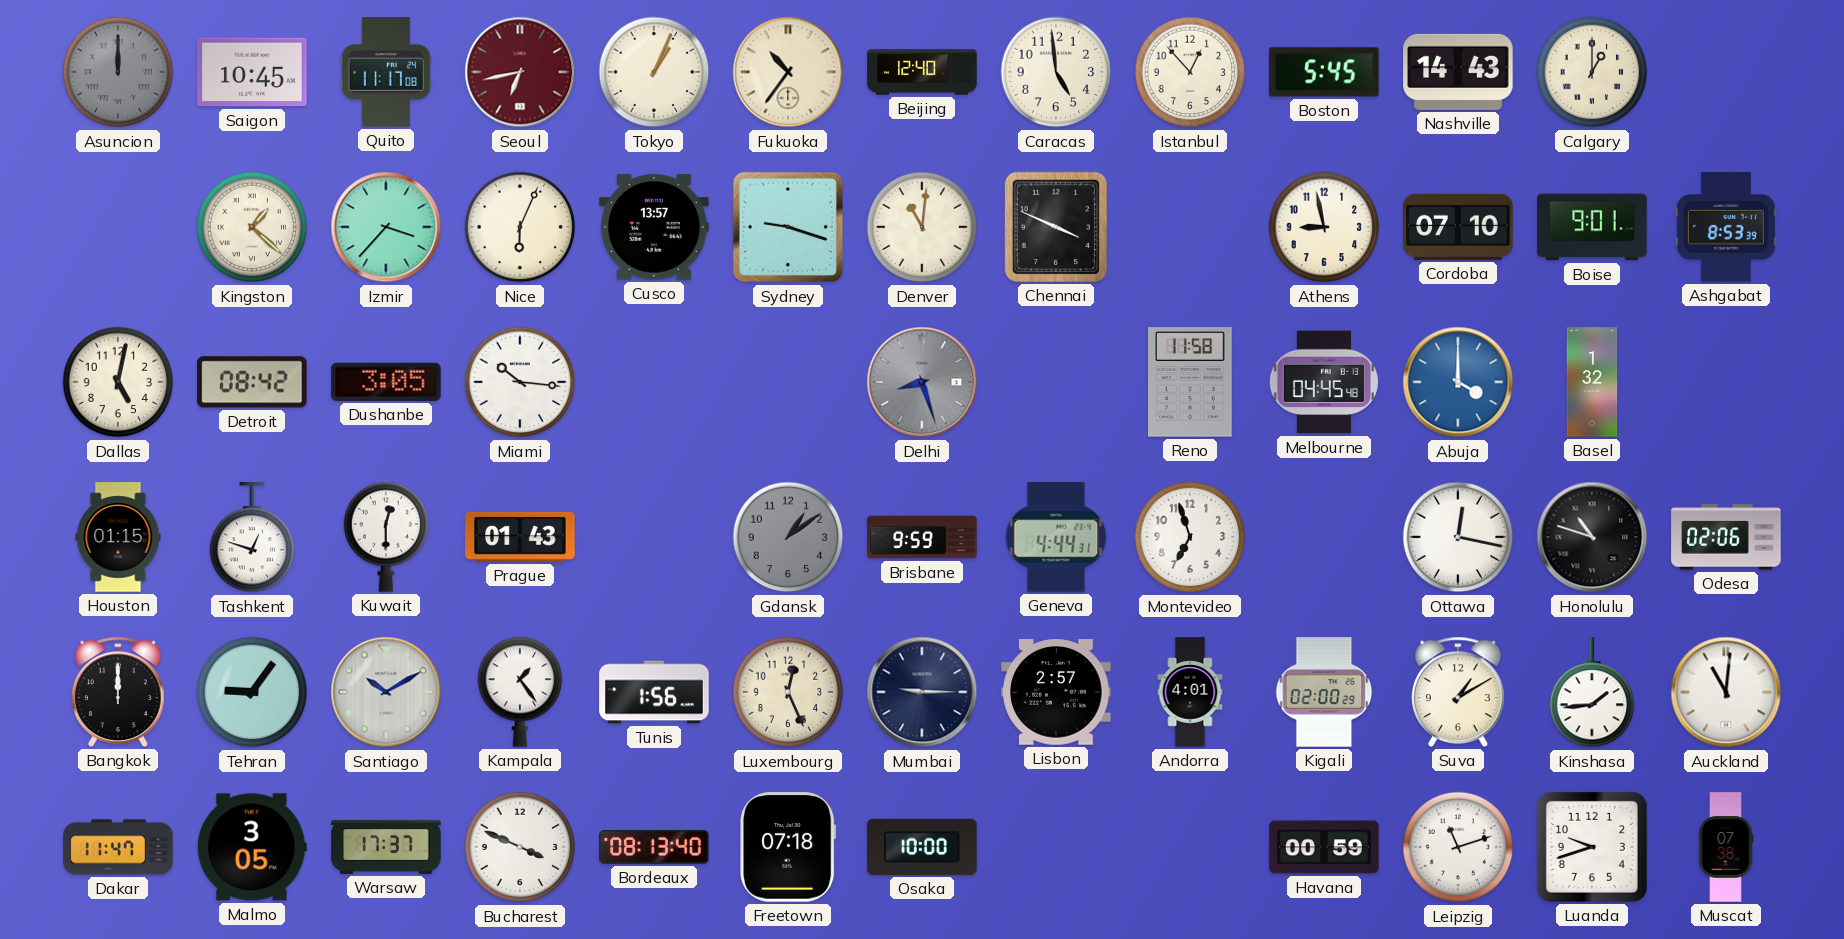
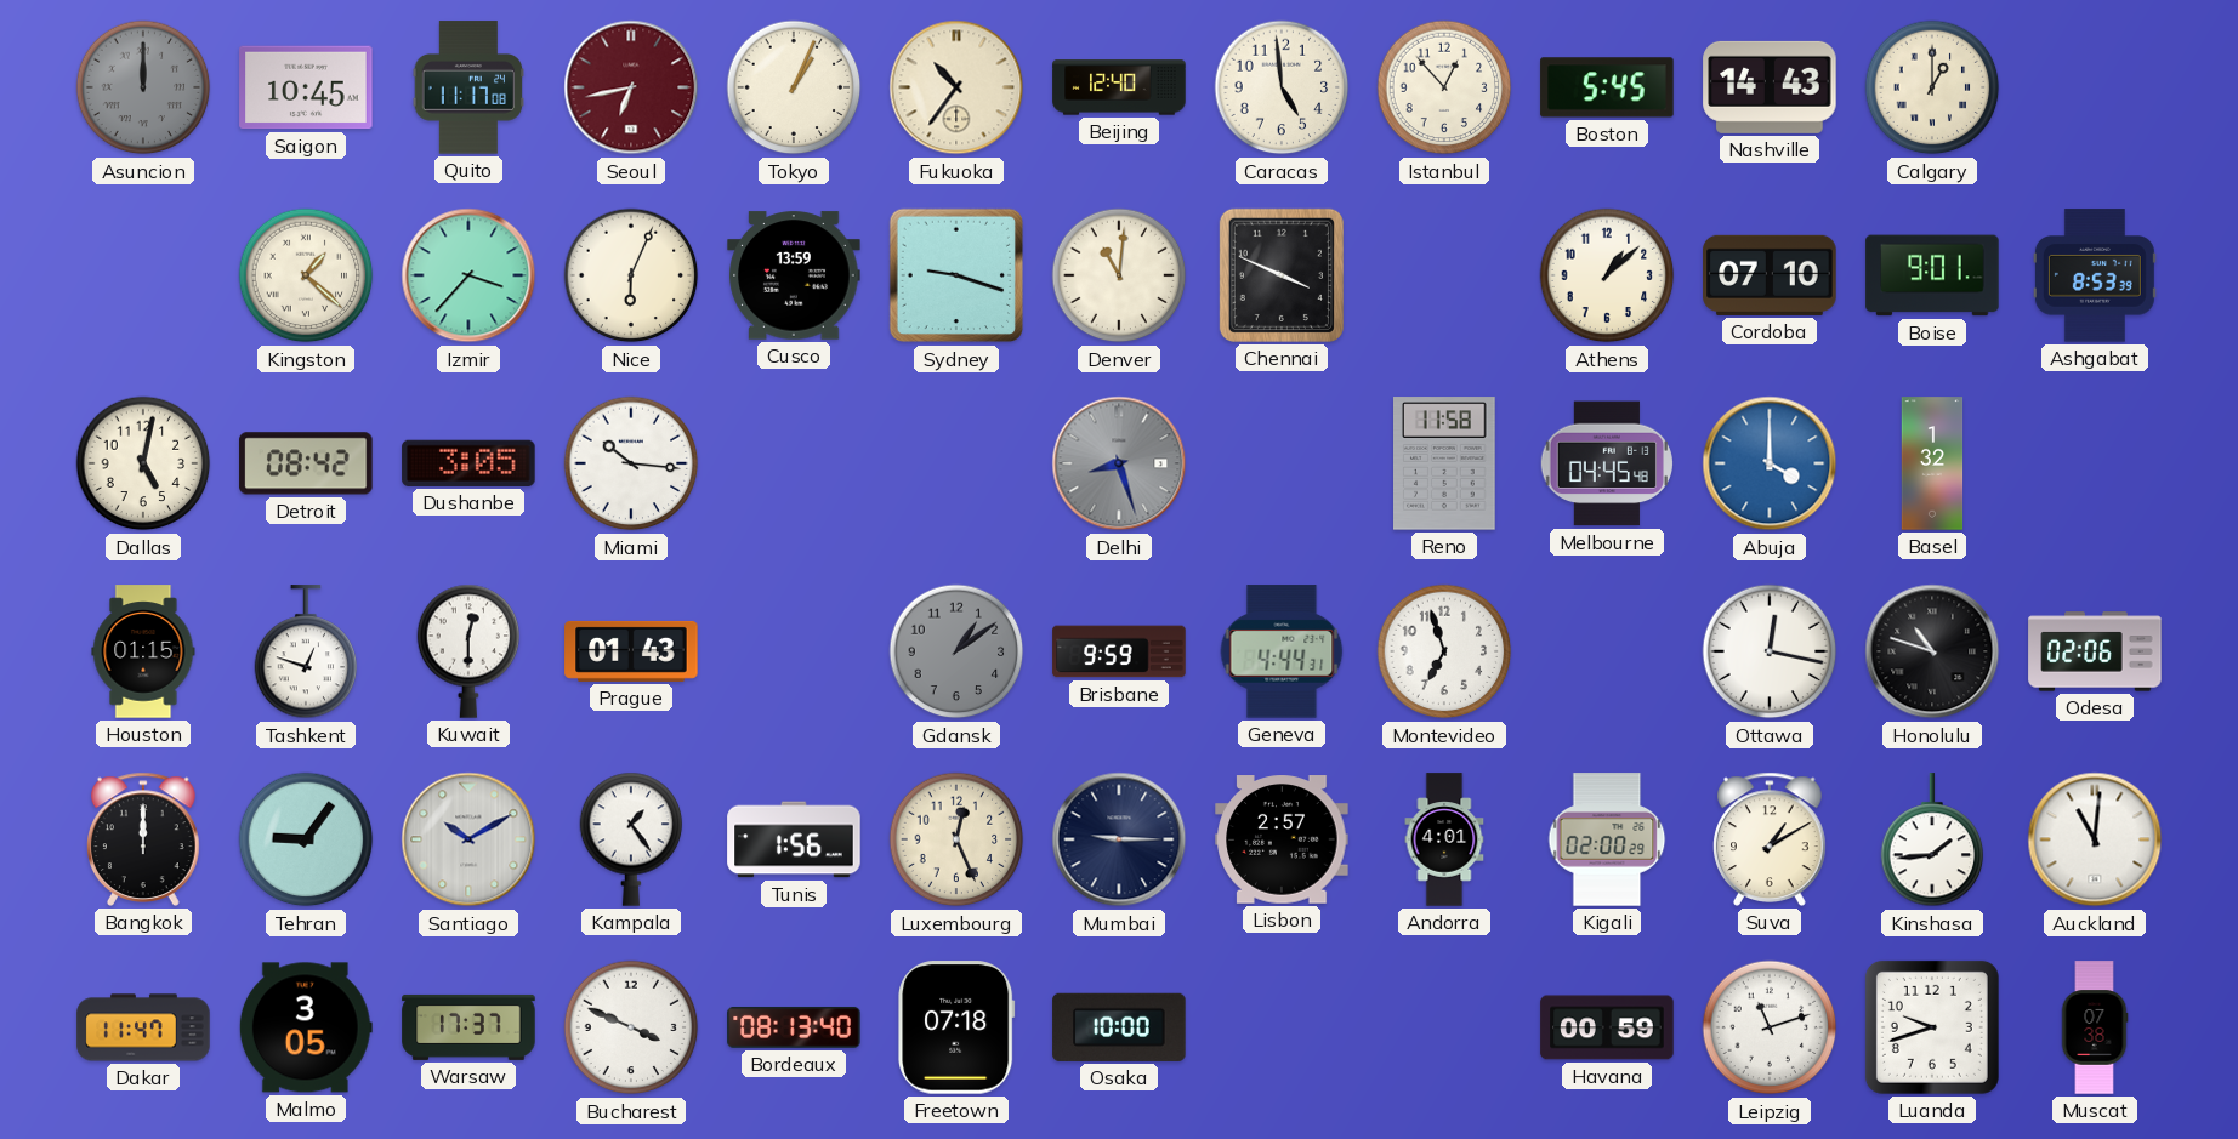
Cusco: 13:57 -> 13:59 (794, 275)
Athens: 8:58 -> 1:08 (1607, 275)
